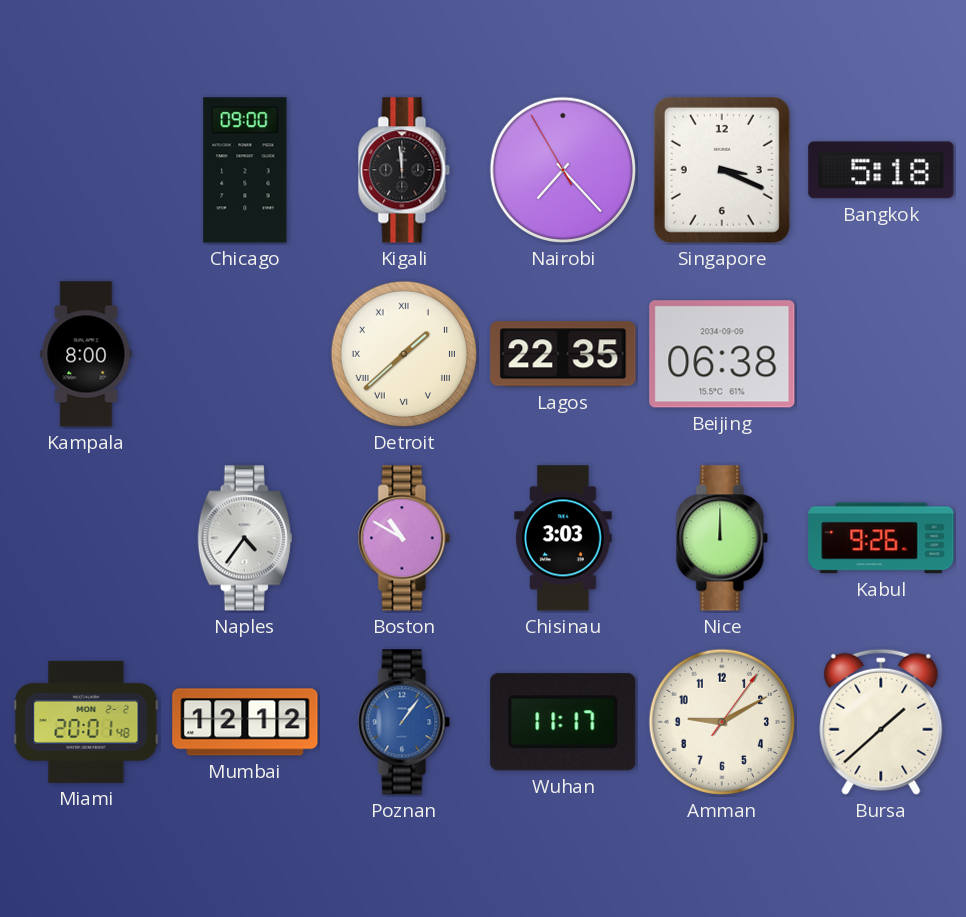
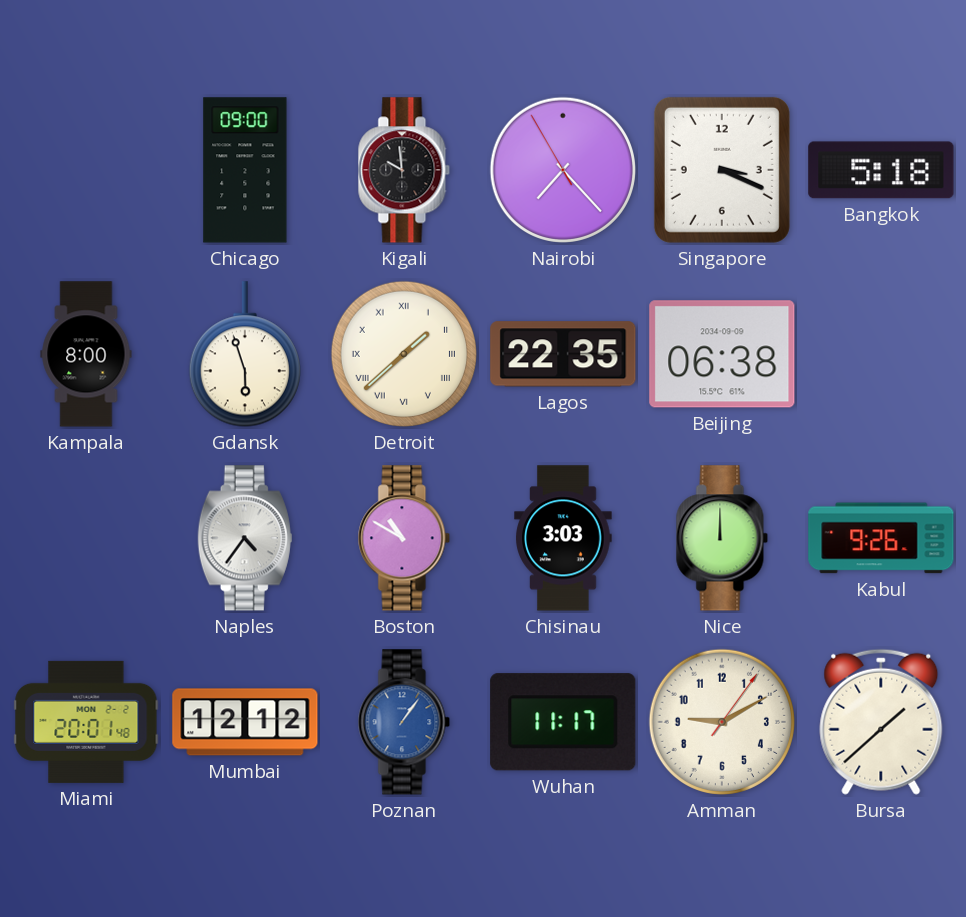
Kigali: 11:59 -> 9:59 (404, 170)
Gdansk: none -> 5:57 (245, 354)
